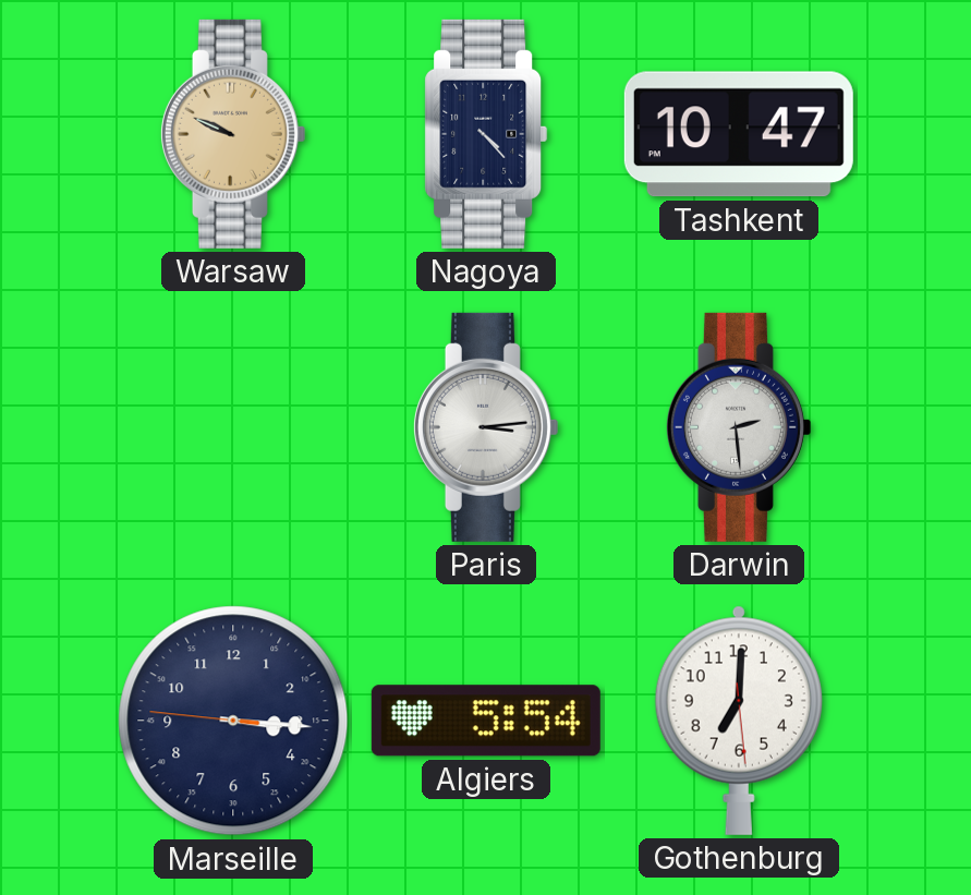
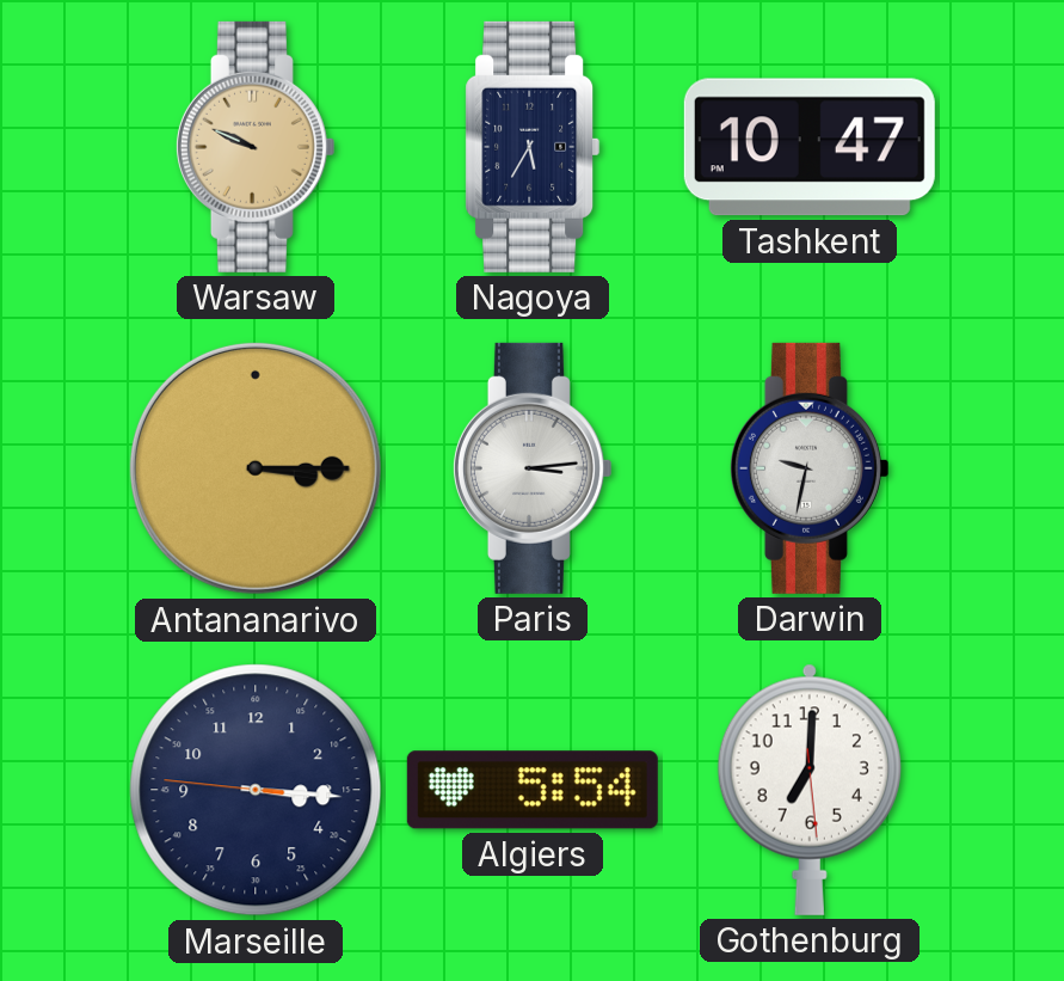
Nagoya: 4:23 -> 5:35 (533, 147)
Antananarivo: none -> 3:15 (256, 468)
Darwin: 2:29 -> 9:32 (808, 468)
